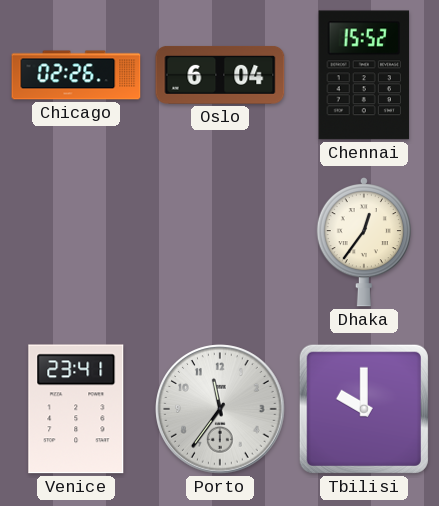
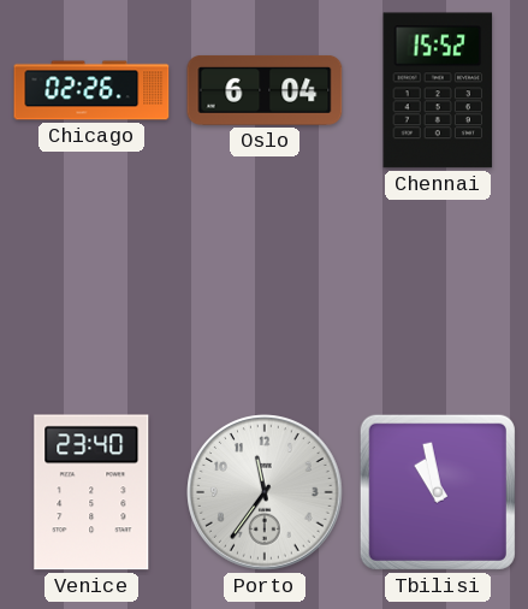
Dhaka: 12:36 -> none (364, 243)
Venice: 23:41 -> 23:40 (91, 492)
Tbilisi: 10:00 -> 10:58 (438, 492)
